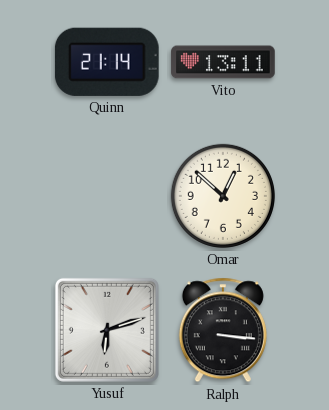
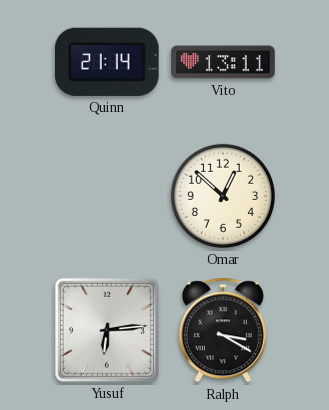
Yusuf: 6:12 -> 6:14 (107, 330)
Ralph: 3:16 -> 3:20 (223, 330)
